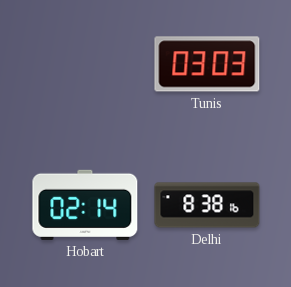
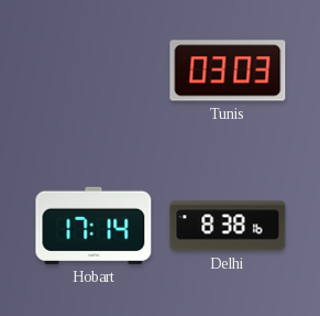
Hobart: 02:14 -> 17:14 (93, 226)
